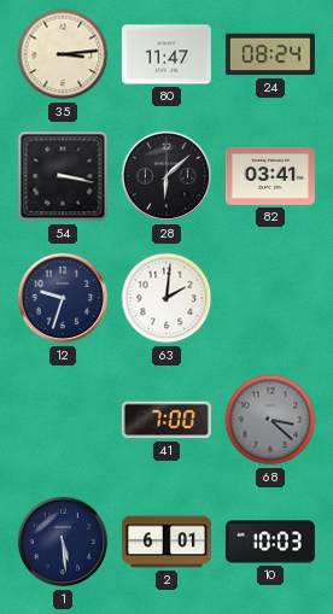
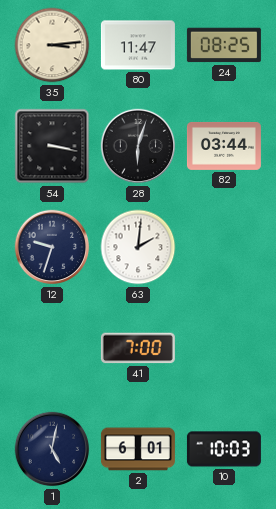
24: 08:24 -> 08:25 (224, 45)
28: 6:08 -> 6:03 (138, 146)
82: 03:41 -> 03:44 (224, 146)
68: 3:22 -> none (270, 420)
1: 5:29 -> 5:02 (52, 449)
